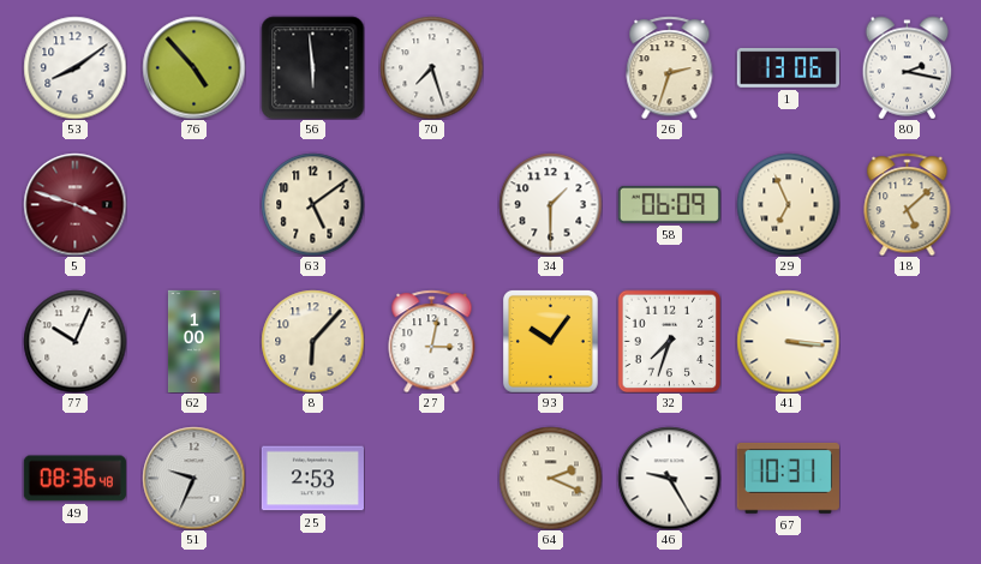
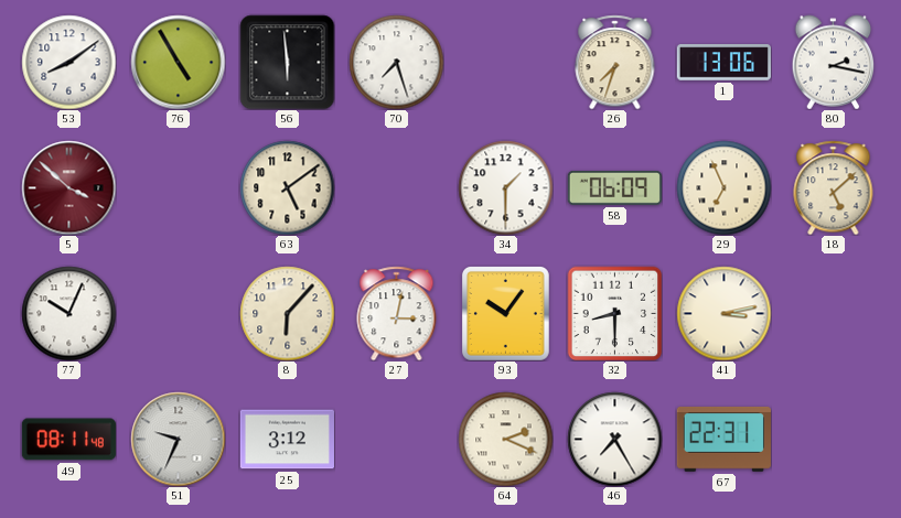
76: 4:53 -> 4:55 (178, 62)
26: 2:33 -> 7:33 (615, 62)
5: 3:48 -> 3:52 (68, 187)
62: 1:00 -> none (193, 341)
32: 7:33 -> 8:30 (614, 313)
41: 3:16 -> 3:13 (723, 313)
49: 08:36 -> 08:11 (68, 440)
25: 2:53 -> 3:12 (287, 440)
46: 9:25 -> 7:25 (614, 439)
67: 10:31 -> 22:31 (723, 439)
